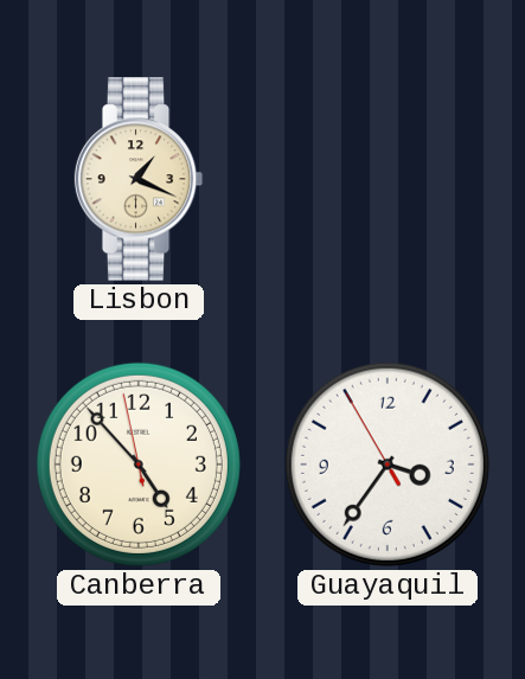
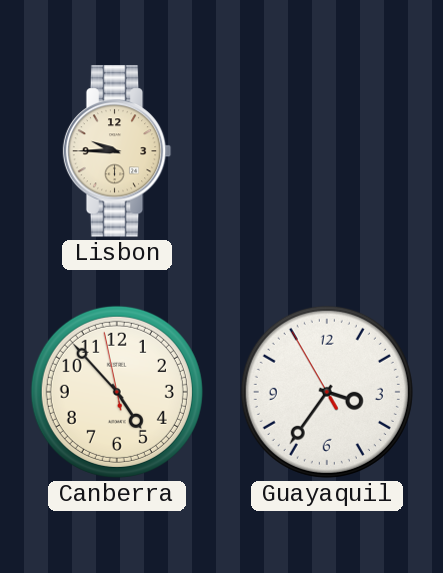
Lisbon: 1:19 -> 9:45 (117, 151)
